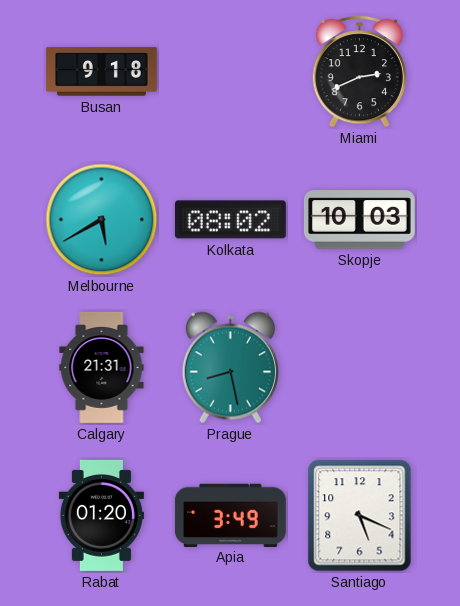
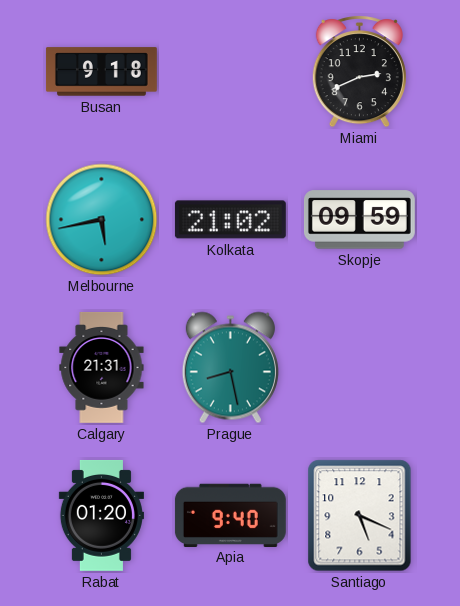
Melbourne: 5:40 -> 5:43 (102, 220)
Kolkata: 08:02 -> 21:02 (230, 220)
Skopje: 10:03 -> 09:59 (359, 220)
Apia: 3:49 -> 9:40 (230, 515)
